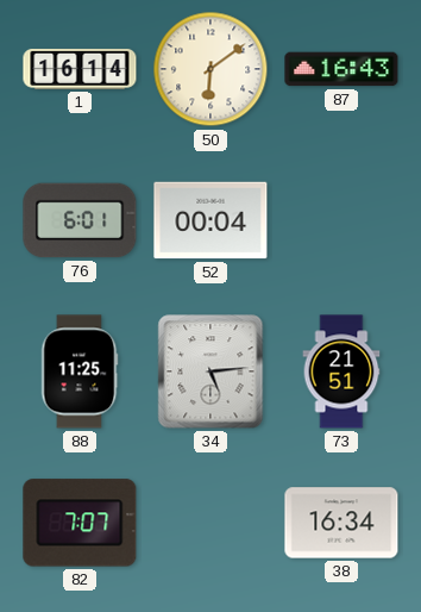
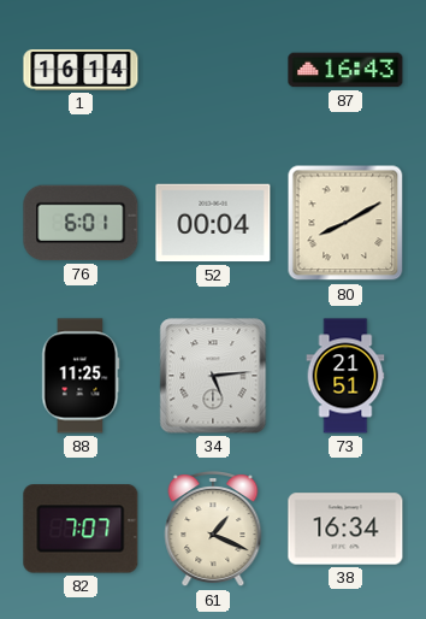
50: 6:09 -> none (211, 69)
80: none -> 8:10 (345, 223)
61: none -> 1:19 (213, 530)
